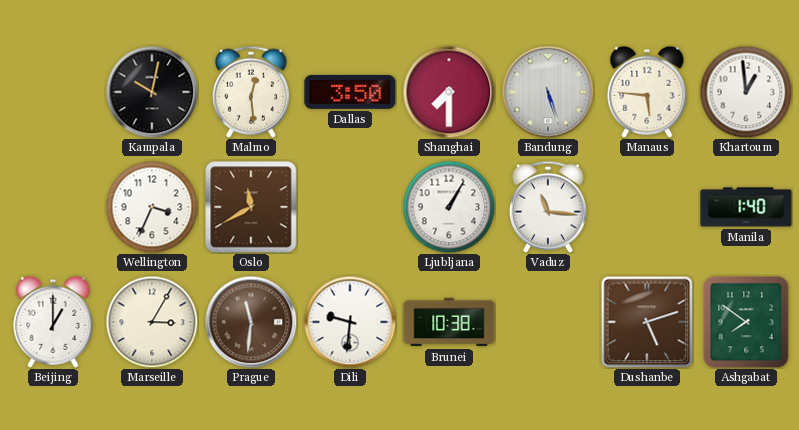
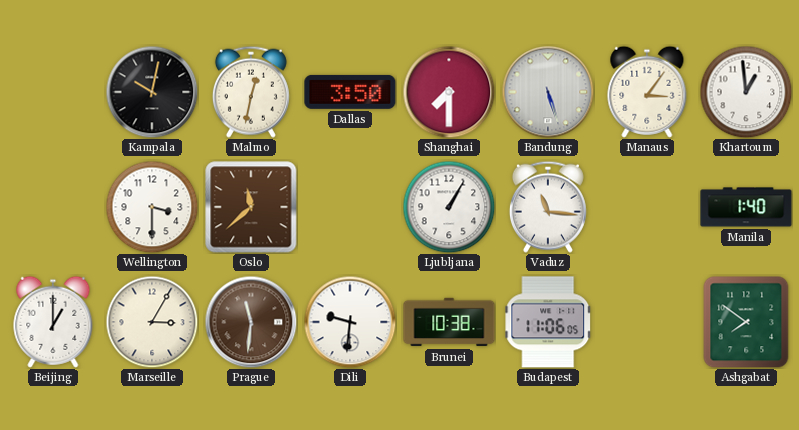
Malmo: 12:29 -> 12:32 (251, 92)
Manaus: 5:46 -> 3:06 (647, 92)
Wellington: 3:34 -> 3:30 (152, 207)
Oslo: 11:40 -> 11:38 (251, 207)
Budapest: none -> 11:06 (548, 322)
Dushanbe: 5:12 -> none (647, 322)
